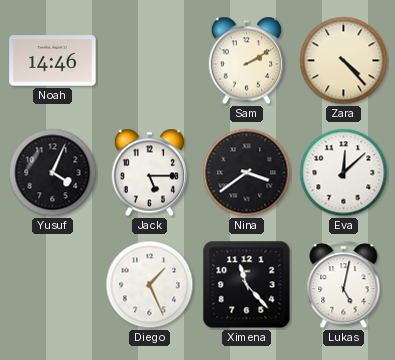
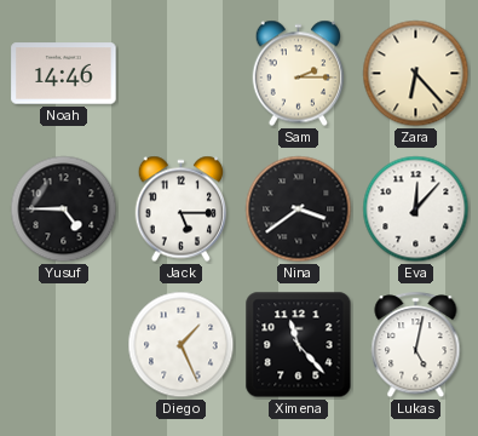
Sam: 2:10 -> 2:15 (299, 74)
Zara: 4:23 -> 6:23 (416, 74)
Yusuf: 4:04 -> 4:45 (64, 210)
Eva: 12:08 -> 12:07 (416, 210)
